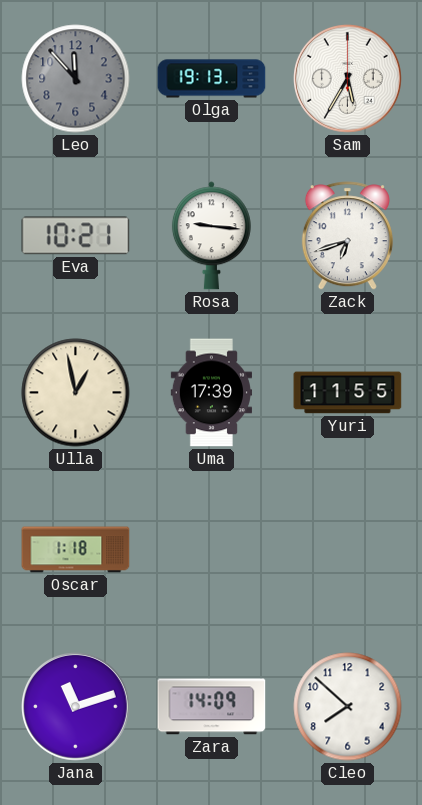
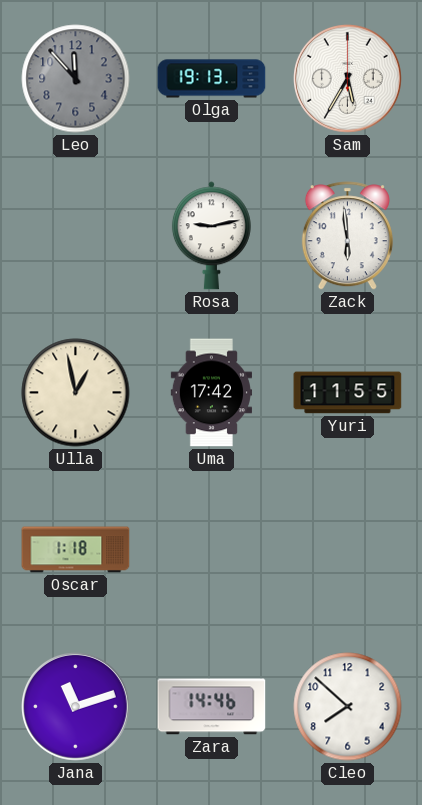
Eva: 10:21 -> none (76, 236)
Rosa: 9:16 -> 9:13 (211, 236)
Zack: 6:42 -> 5:59 (347, 236)
Uma: 17:39 -> 17:42 (211, 393)
Zara: 14:09 -> 14:46 (212, 707)
